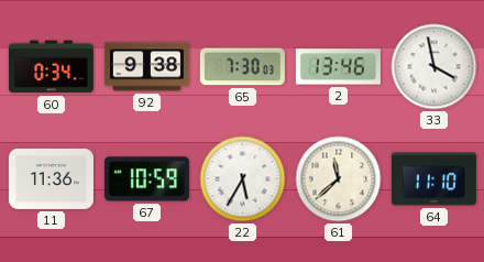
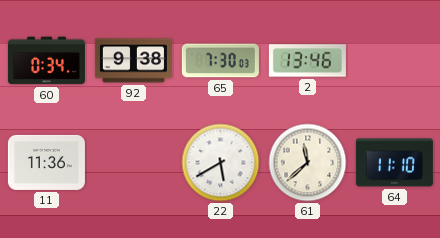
33: 3:58 -> none (435, 67)
67: 10:59 -> none (146, 179)
22: 5:35 -> 5:40 (221, 163)
